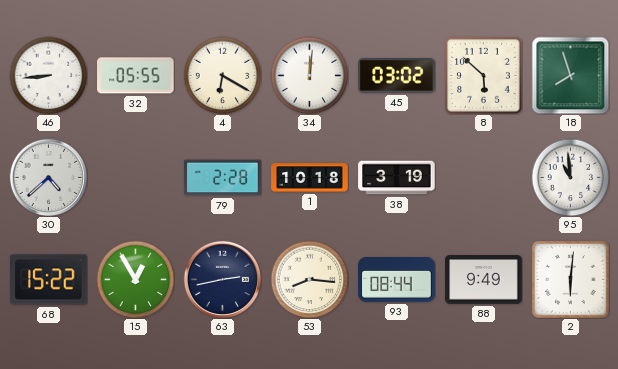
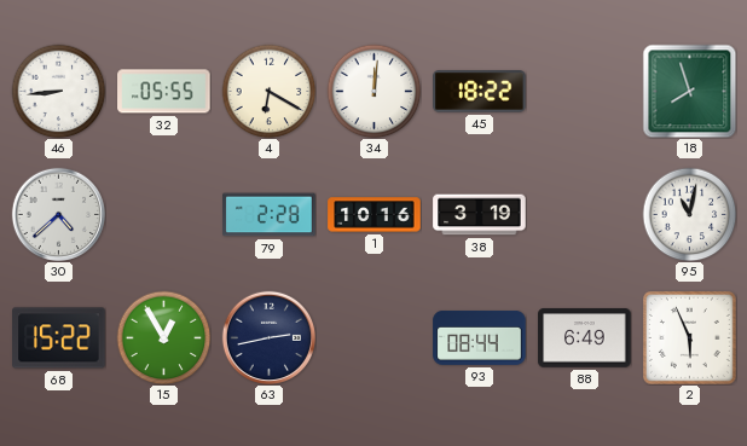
45: 03:02 -> 18:22 (480, 92)
8: 5:52 -> none (484, 76)
1: 10:18 -> 10:16 (375, 215)
95: 10:59 -> 11:02 (689, 214)
53: 8:16 -> none (309, 279)
88: 9:49 -> 6:49 (585, 338)
2: 6:01 -> 5:56 (690, 338)
